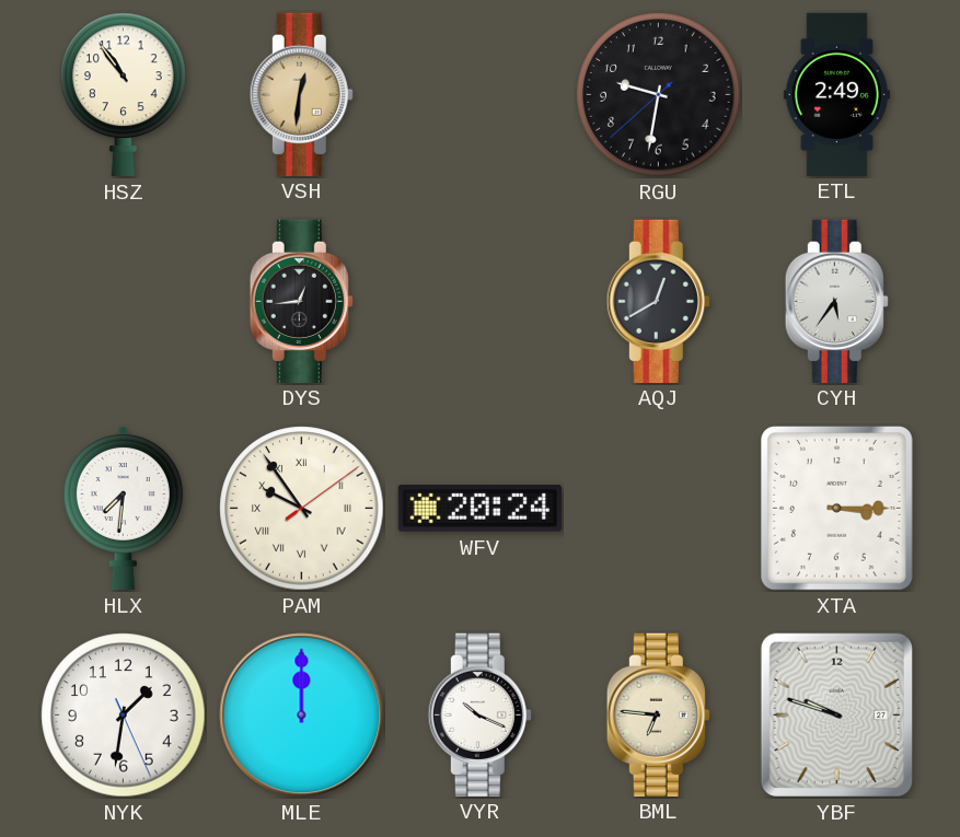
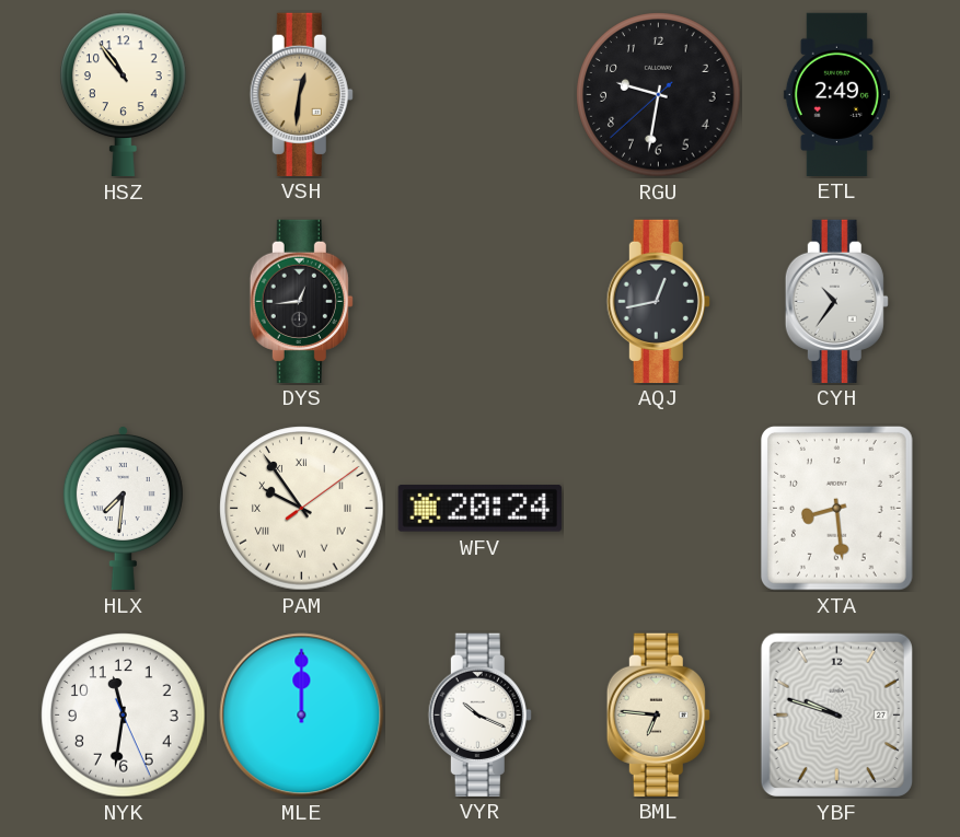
AQJ: 12:40 -> 12:43 (658, 301)
CYH: 5:36 -> 10:36 (836, 301)
XTA: 3:15 -> 8:29 (836, 509)
NYK: 1:31 -> 11:31 (124, 716)
